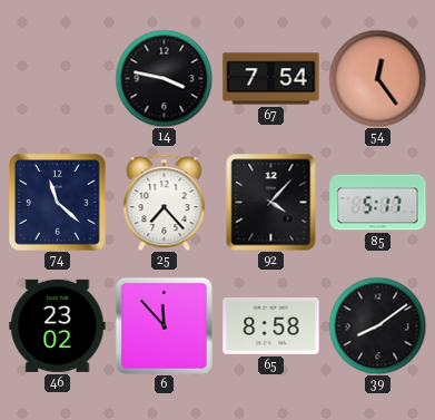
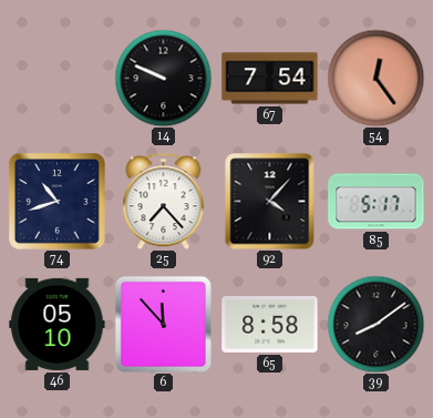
14: 3:47 -> 9:49 (163, 78)
74: 11:22 -> 10:42 (58, 202)
46: 23:02 -> 05:10 (58, 324)
